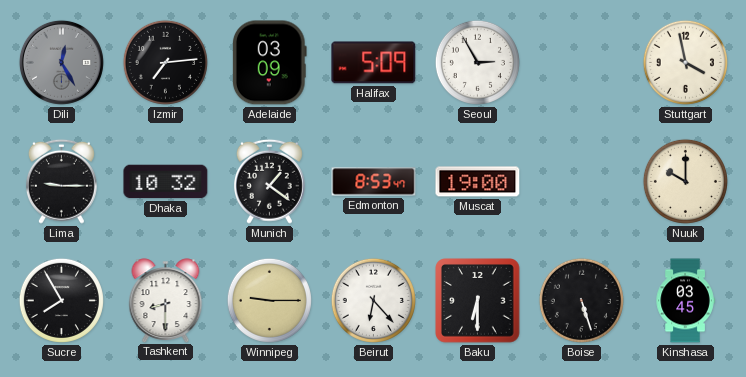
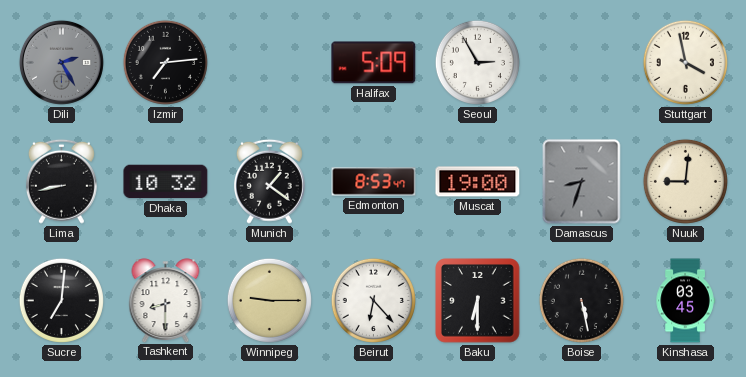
Dili: 12:25 -> 2:25 (61, 62)
Adelaide: 03:09 -> none (269, 63)
Lima: 9:15 -> 8:43 (61, 181)
Damascus: none -> 8:33 (582, 182)
Nuuk: 10:00 -> 9:01 (685, 181)
Sucre: 7:55 -> 7:01 (61, 300)
Boise: 5:27 -> 5:28 (581, 300)
